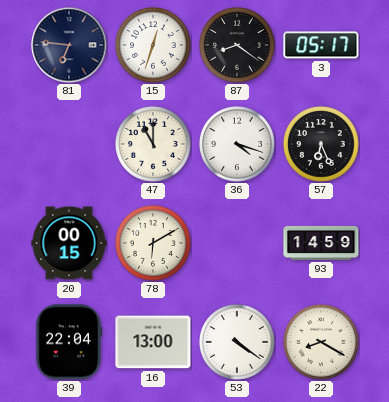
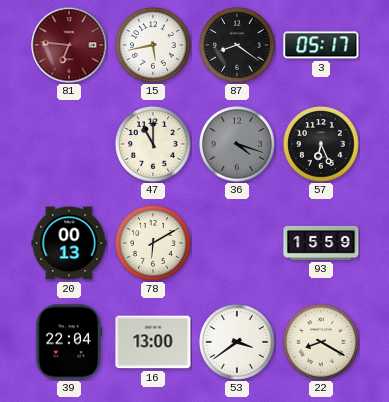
81 dial: navy -> burgundy (69, 45)
15: 12:33 -> 5:43 (153, 45)
36 dial: white -> grey (237, 144)
20: 00:15 -> 00:13 (69, 243)
93: 14:59 -> 15:59 (321, 243)
53: 4:21 -> 3:39 (237, 342)
